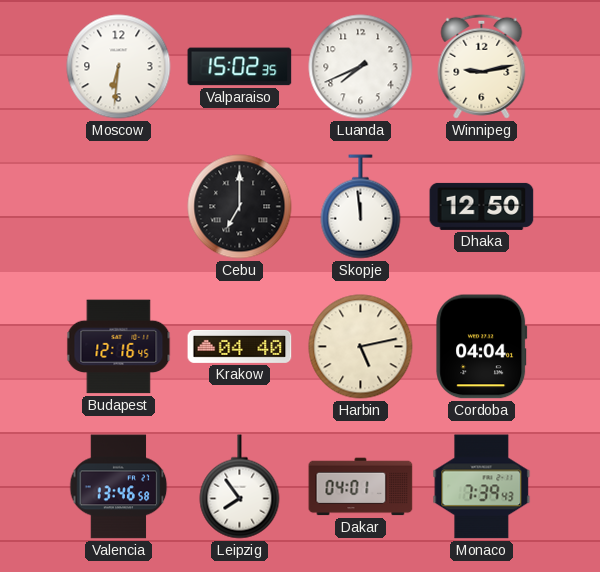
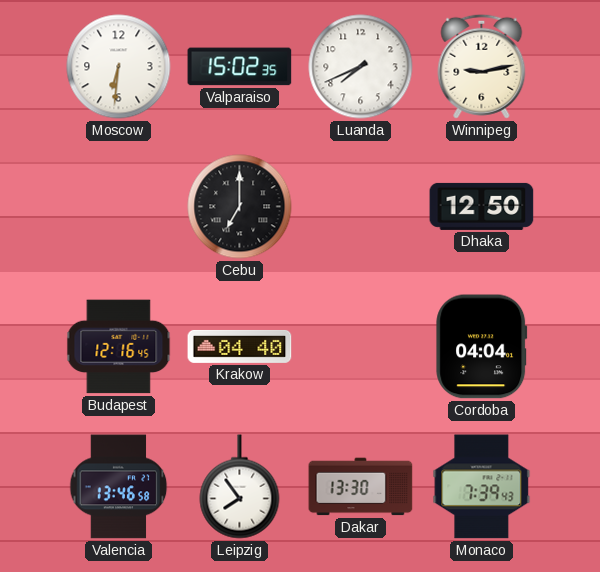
Skopje: 11:59 -> none (361, 207)
Harbin: 5:13 -> none (361, 347)
Dakar: 04:01 -> 13:30 (361, 487)
